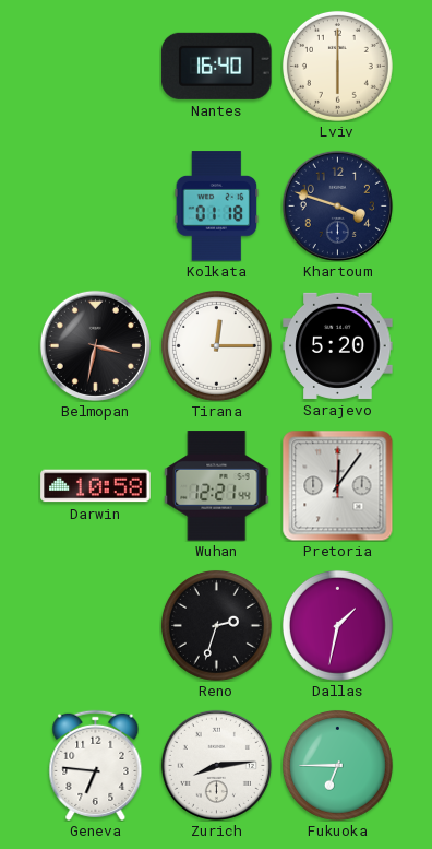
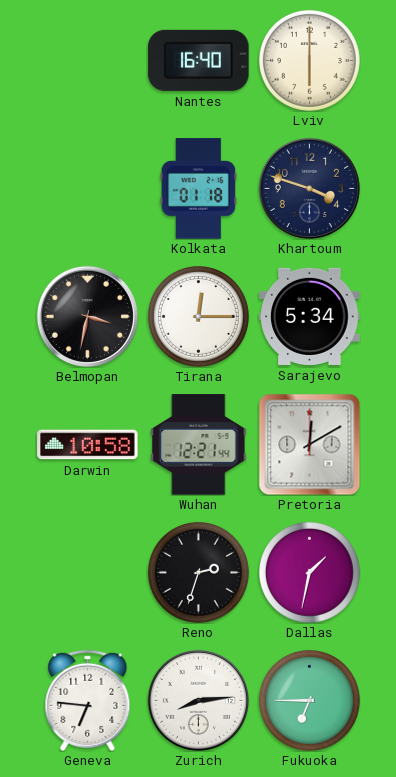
Sarajevo: 5:20 -> 5:34 (310, 316)
Pretoria: 12:06 -> 12:10 (309, 444)
